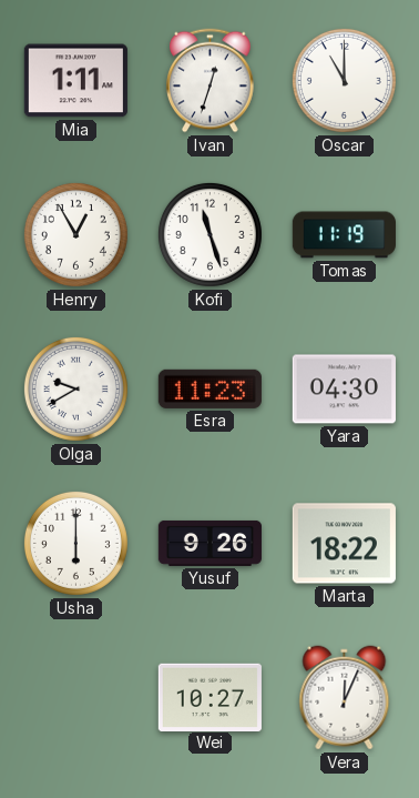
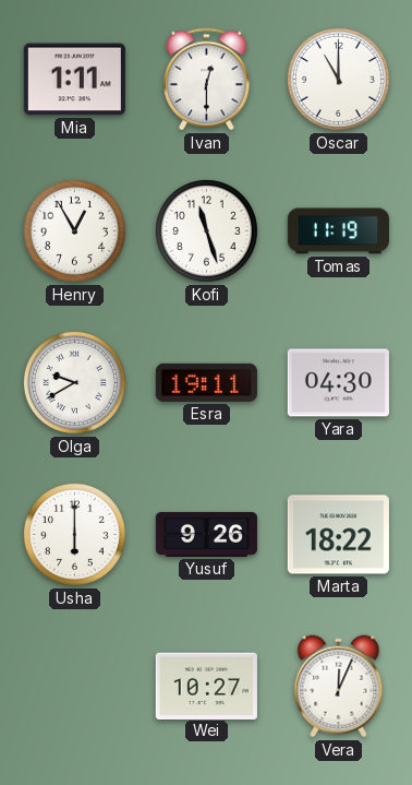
Ivan: 12:33 -> 12:30 (207, 80)
Esra: 11:23 -> 19:11 (206, 382)
